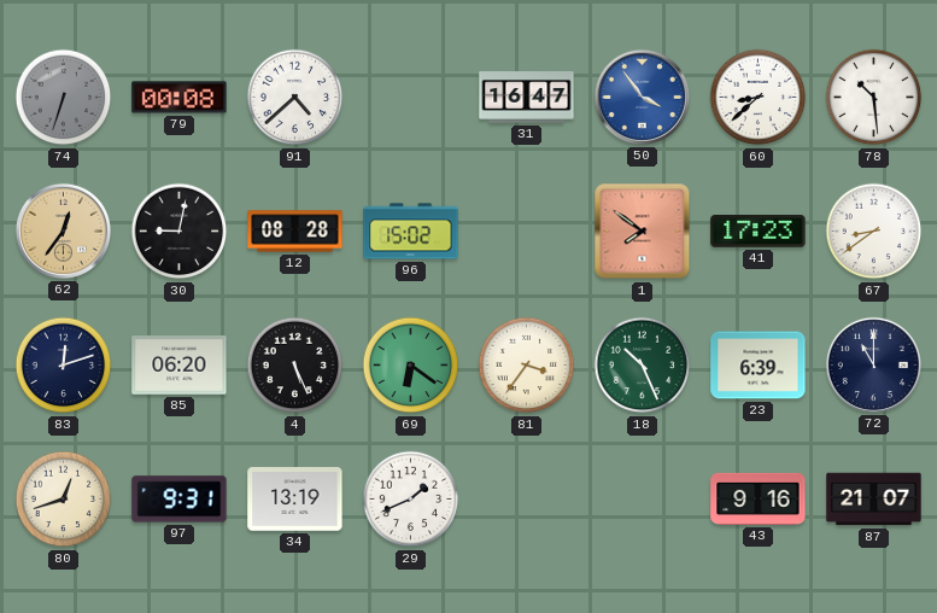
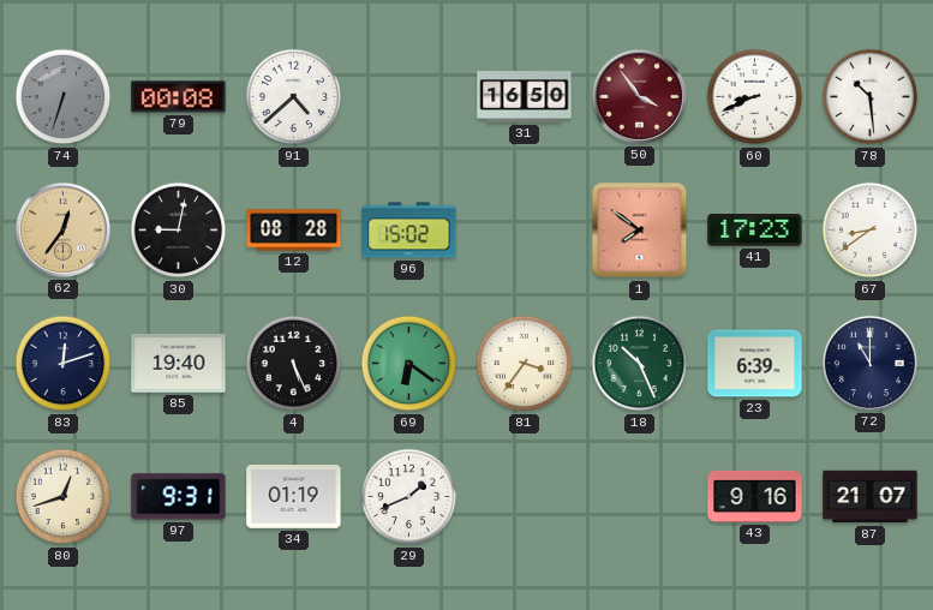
31: 16:47 -> 16:50 (525, 97)
50 dial: blue -> burgundy (639, 96)
60: 8:38 -> 8:41 (755, 97)
85: 06:20 -> 19:40 (179, 364)
34: 13:19 -> 01:19 (294, 497)
